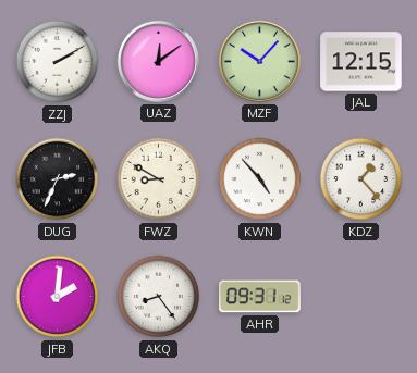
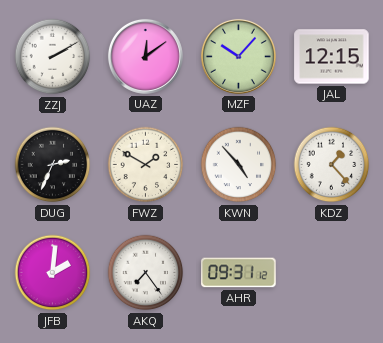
FWZ: 8:50 -> 1:50 (146, 165)
AKQ: 8:24 -> 7:24 (146, 273)
